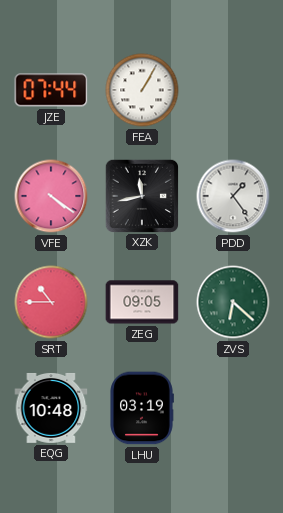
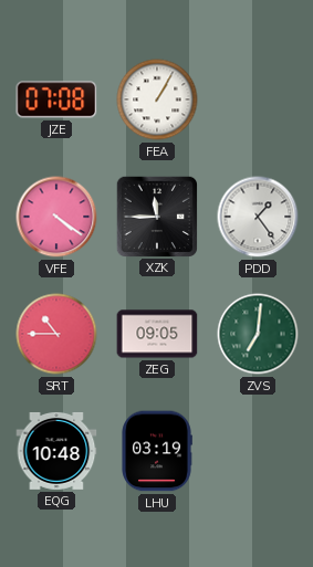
JZE: 07:44 -> 07:08 (56, 99)
XZK: 11:43 -> 11:45 (156, 216)
ZVS: 6:22 -> 7:01 (258, 334)
